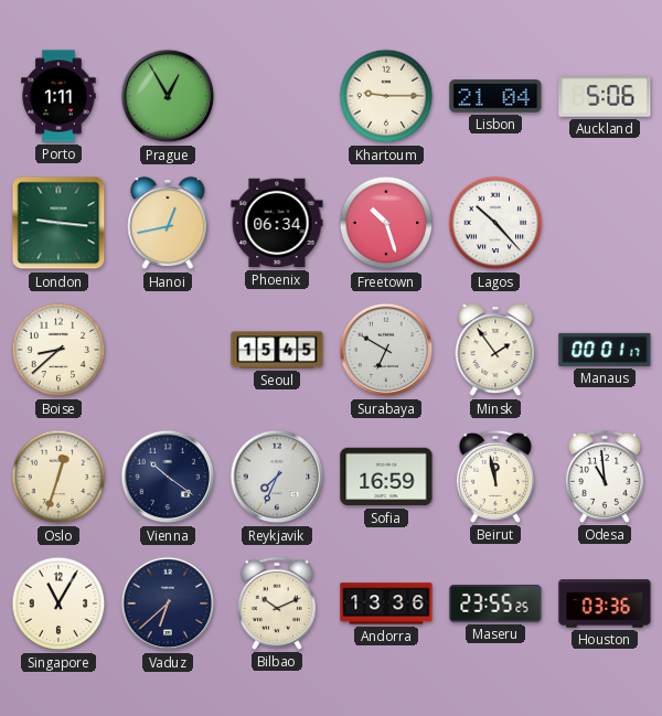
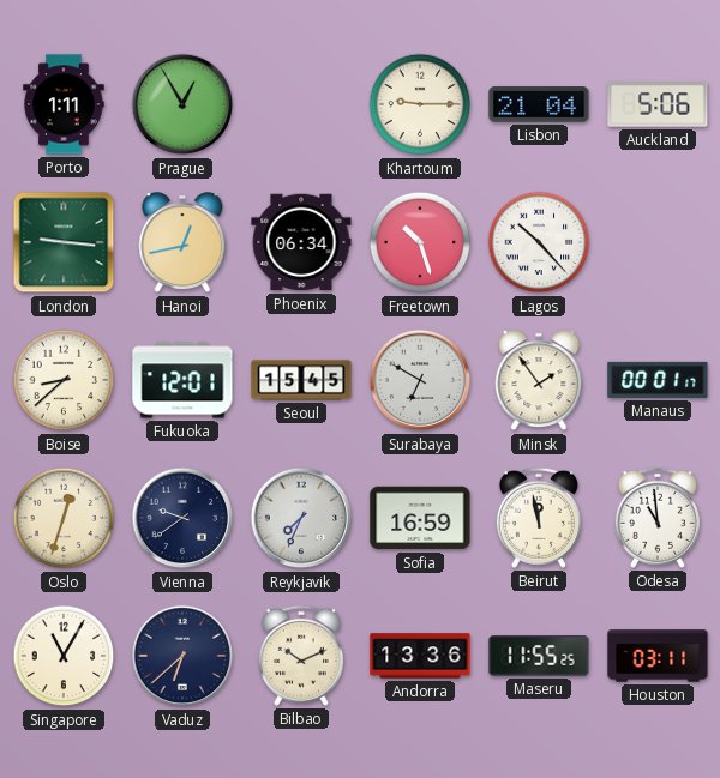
Fukuoka: none -> 12:01 (182, 380)
Vienna: 10:21 -> 9:39 (182, 518)
Maseru: 23:55 -> 11:55 (539, 657)
Houston: 03:36 -> 03:11 (658, 656)
